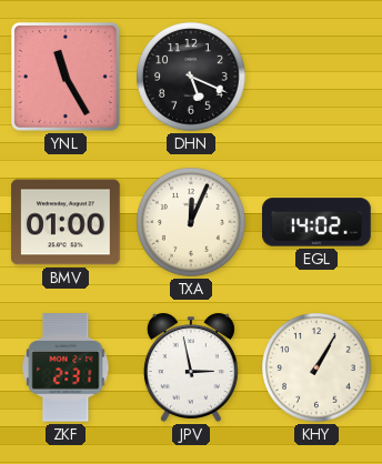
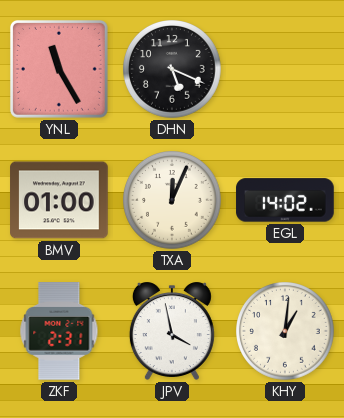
JPV: 2:58 -> 3:58 (172, 331)
KHY: 1:05 -> 1:01 (286, 332)
